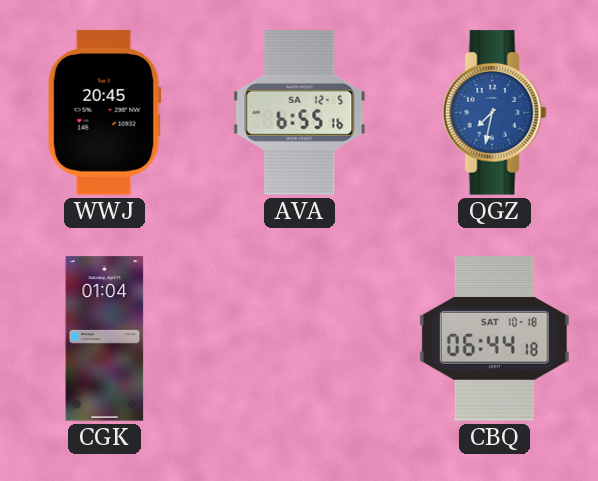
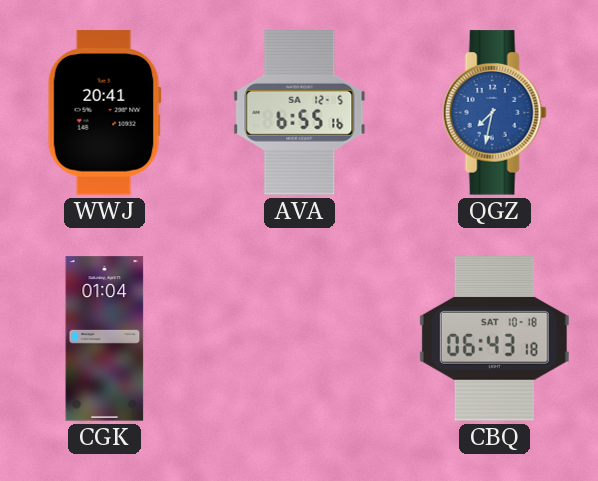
WWJ: 20:45 -> 20:41 (104, 113)
CBQ: 06:44 -> 06:43 (494, 339)
